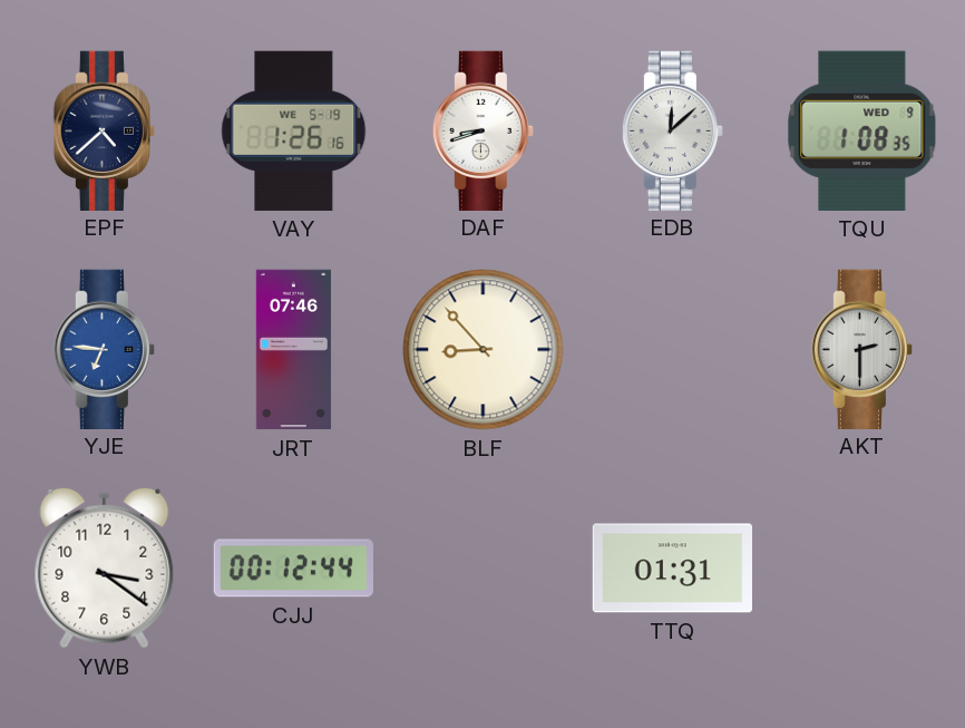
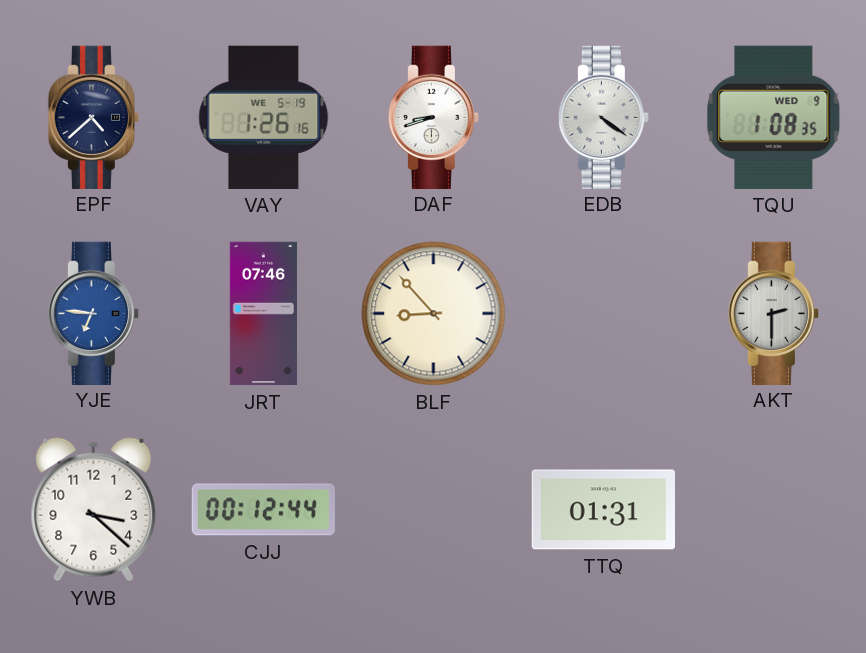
EDB: 12:08 -> 4:21 (603, 117)
YWB: 3:21 -> 3:22 (94, 509)
